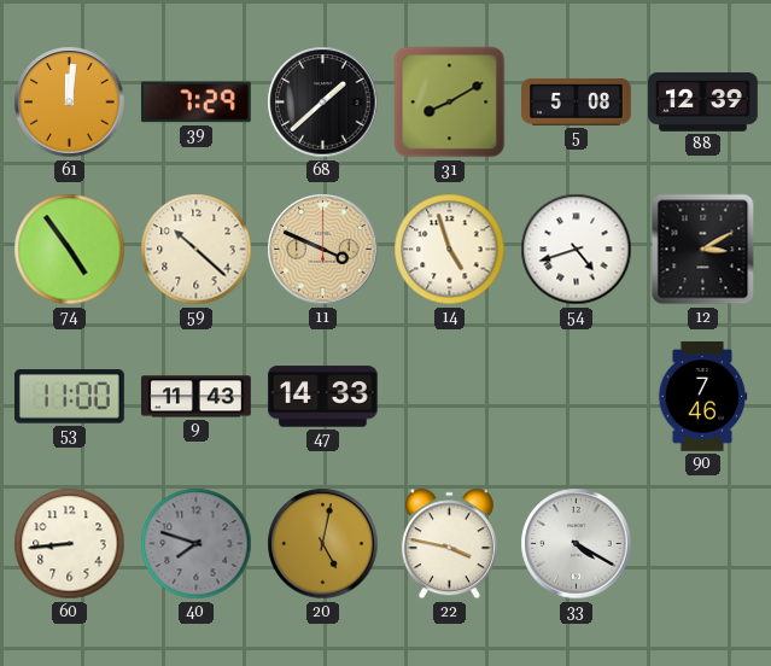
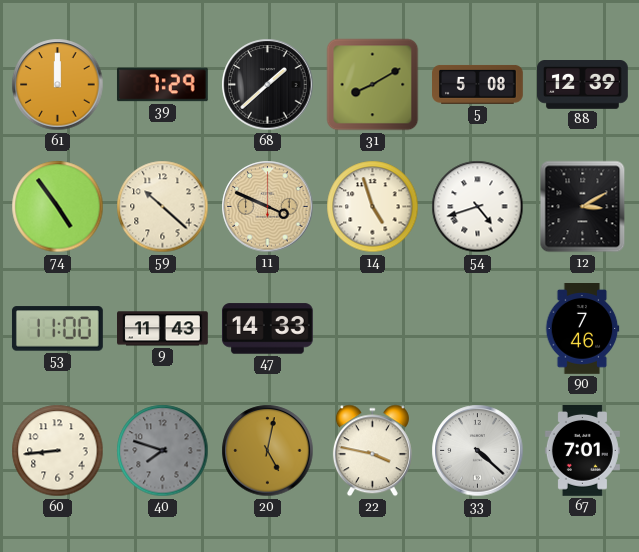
61: 12:01 -> 12:00 (58, 85)
33: 4:20 -> 4:22 (478, 451)
67: none -> 7:01 (582, 451)
